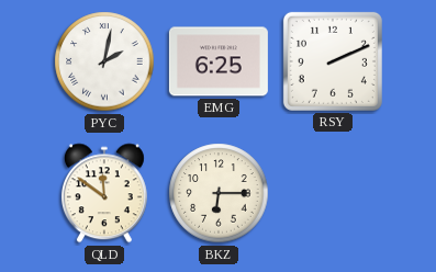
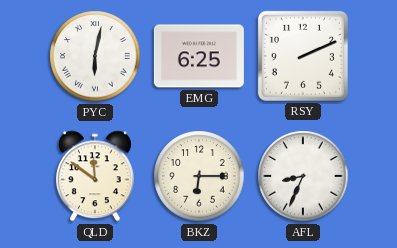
PYC: 2:02 -> 6:02 (95, 56)
AFL: none -> 8:34 (303, 176)
